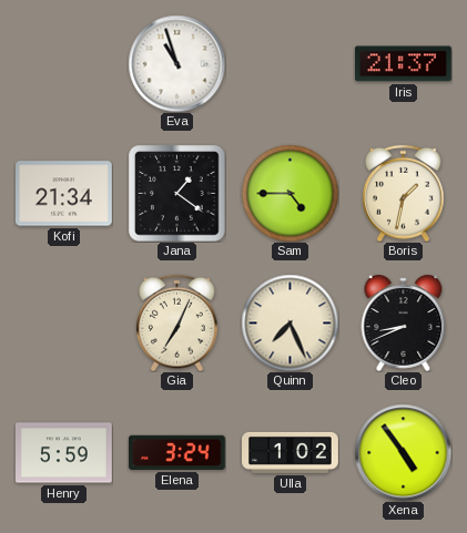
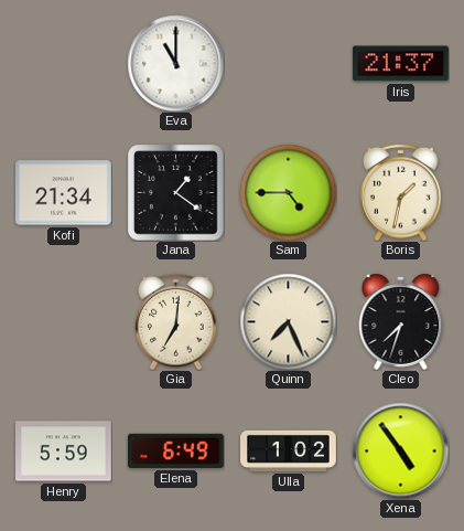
Eva: 10:57 -> 11:00 (175, 63)
Gia: 7:04 -> 7:01 (176, 321)
Cleo: 8:41 -> 7:33 (401, 321)
Elena: 3:24 -> 6:49 (175, 450)
